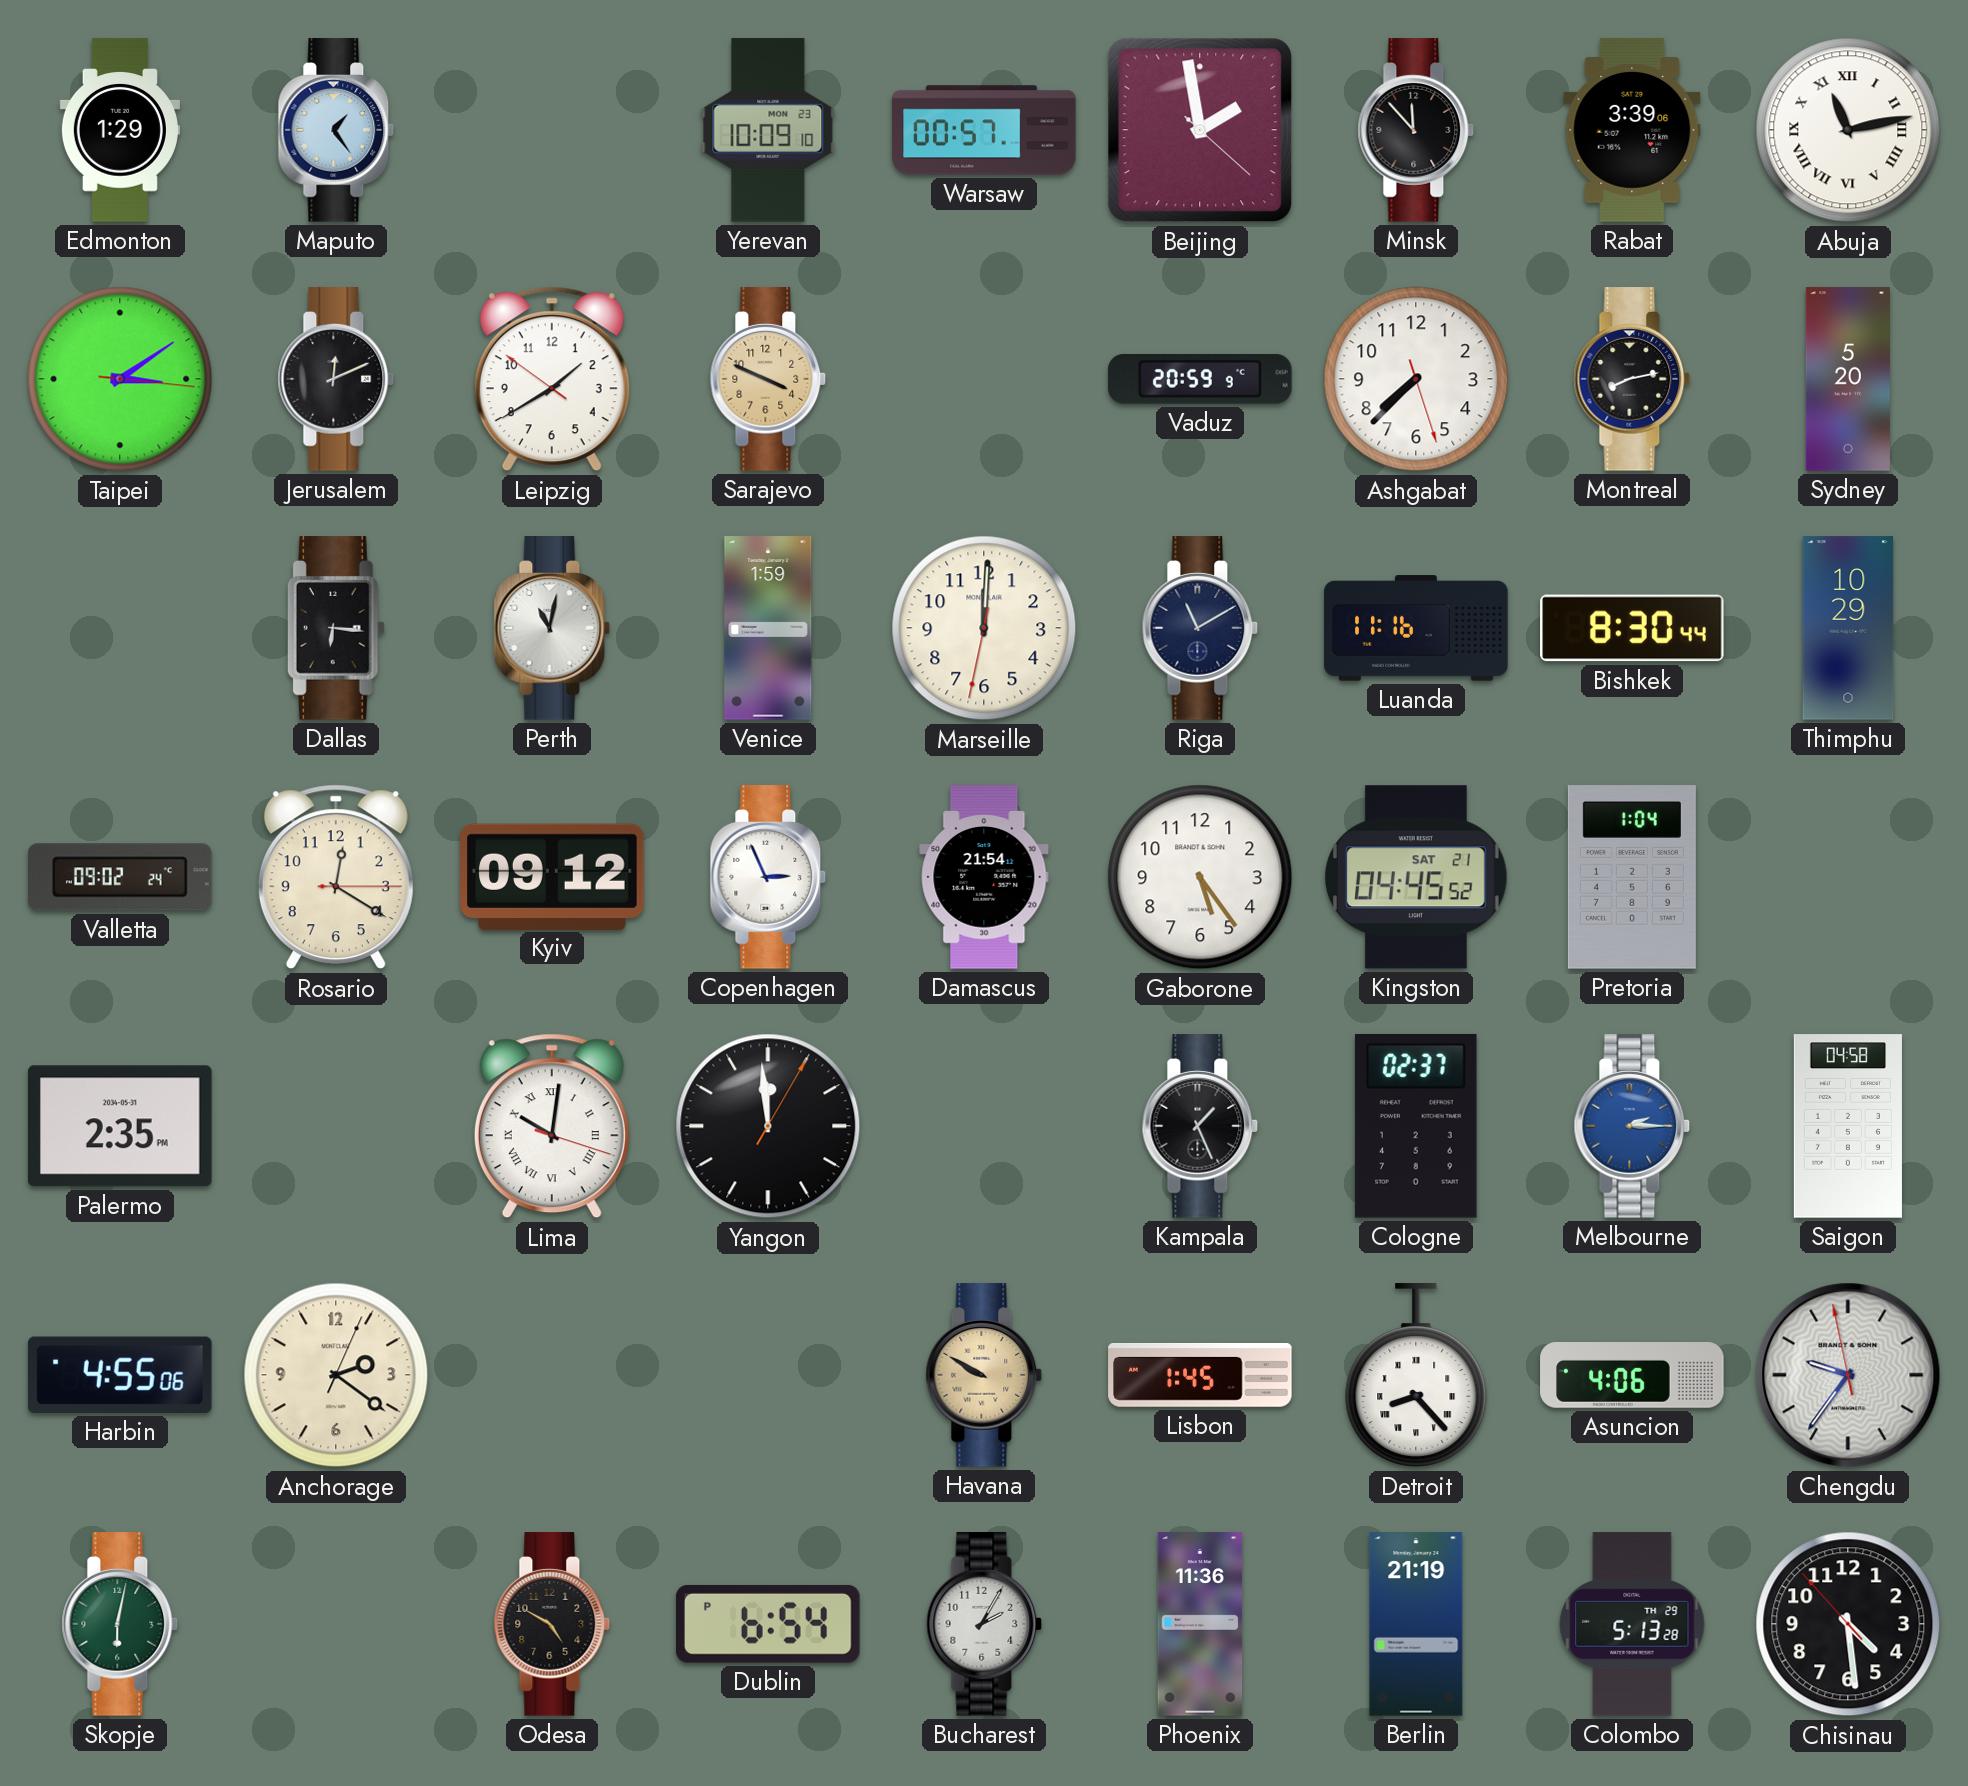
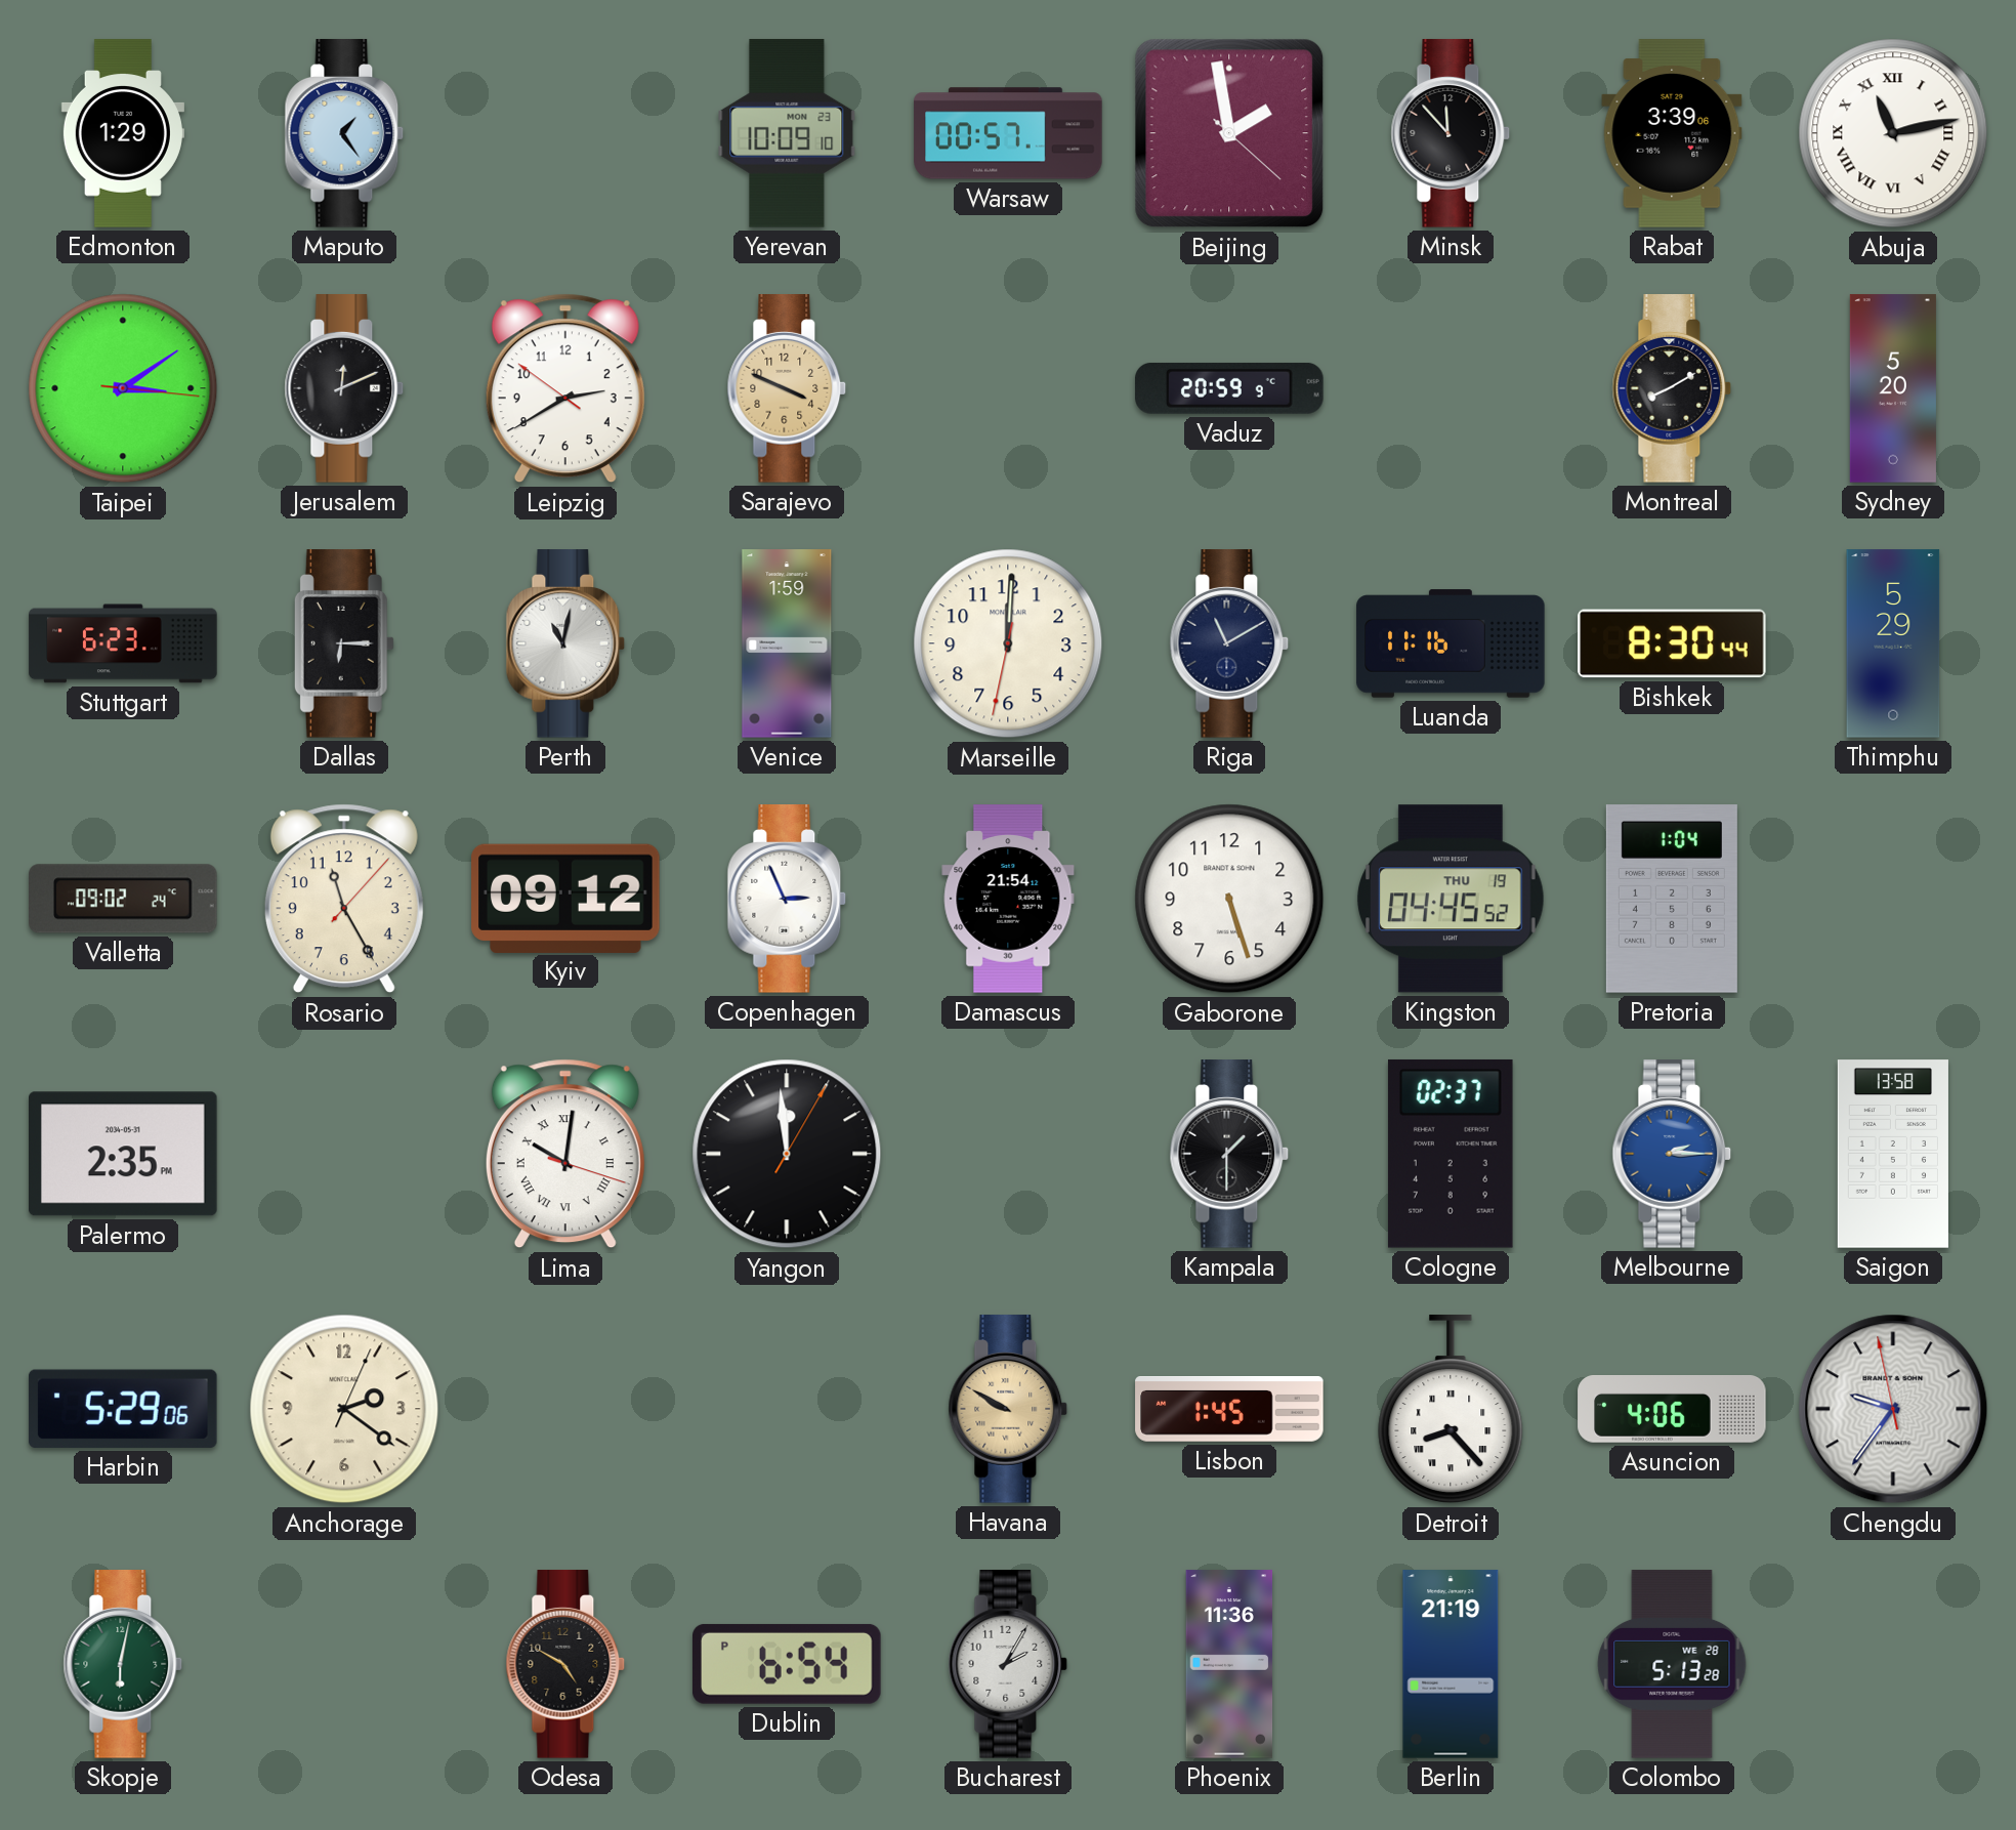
Leipzig: 1:39 -> 2:39 (565, 388)
Ashgabat: 7:37 -> none (1416, 379)
Montreal: 8:13 -> 8:10 (1672, 388)
Stuttgart: none -> 6:23 (123, 643)
Dallas: 6:16 -> 6:15 (344, 643)
Thimphu: 10:29 -> 5:29 (1893, 643)
Rosario: 12:20 -> 11:25 (344, 899)
Gaborone: 5:24 -> 5:27 (1229, 899)
Kingston date: SAT 21 -> THU 19 (1452, 899)
Kampala: 1:26 -> 1:30 (1229, 1154)
Saigon: 04:58 -> 13:58 (1893, 1154)
Harbin: 4:55 -> 5:29 (123, 1409)
Colombo date: TH 29 -> WE 28 (1672, 1664)
Chisinau: 4:28 -> none (1848, 1624)
